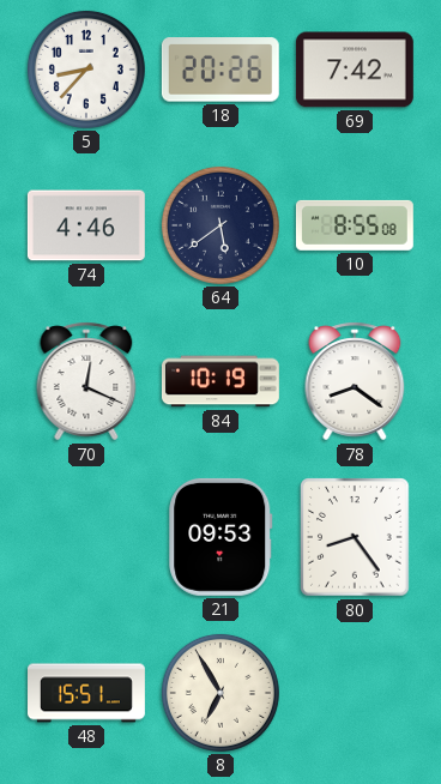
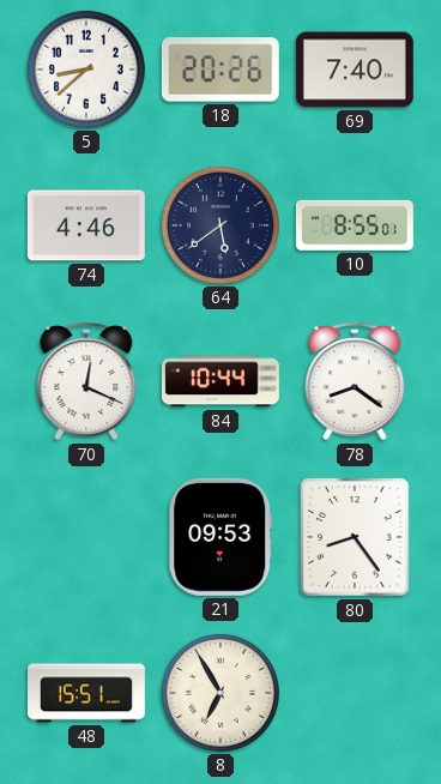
5: 8:37 -> 8:38 (86, 70)
69: 7:42 -> 7:40 (355, 70)
10: 8:55:08 -> 8:55:01 (355, 225)
84: 10:19 -> 10:44 (220, 381)
